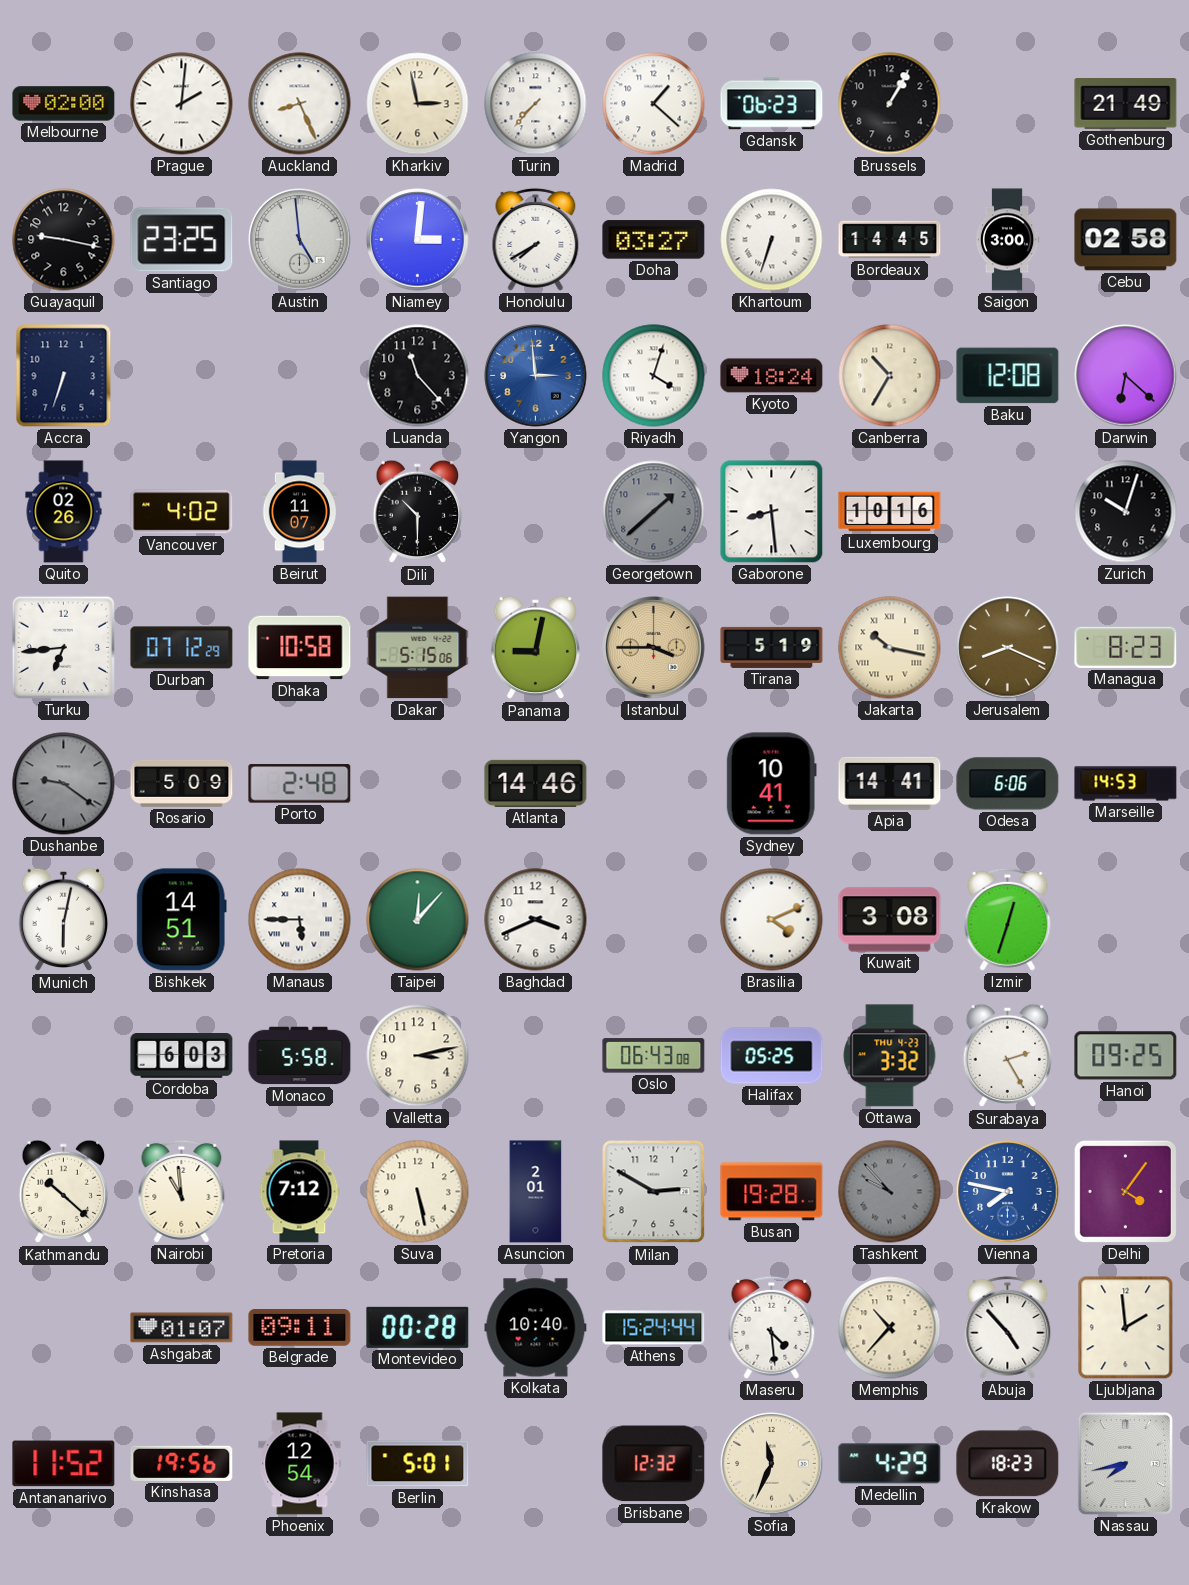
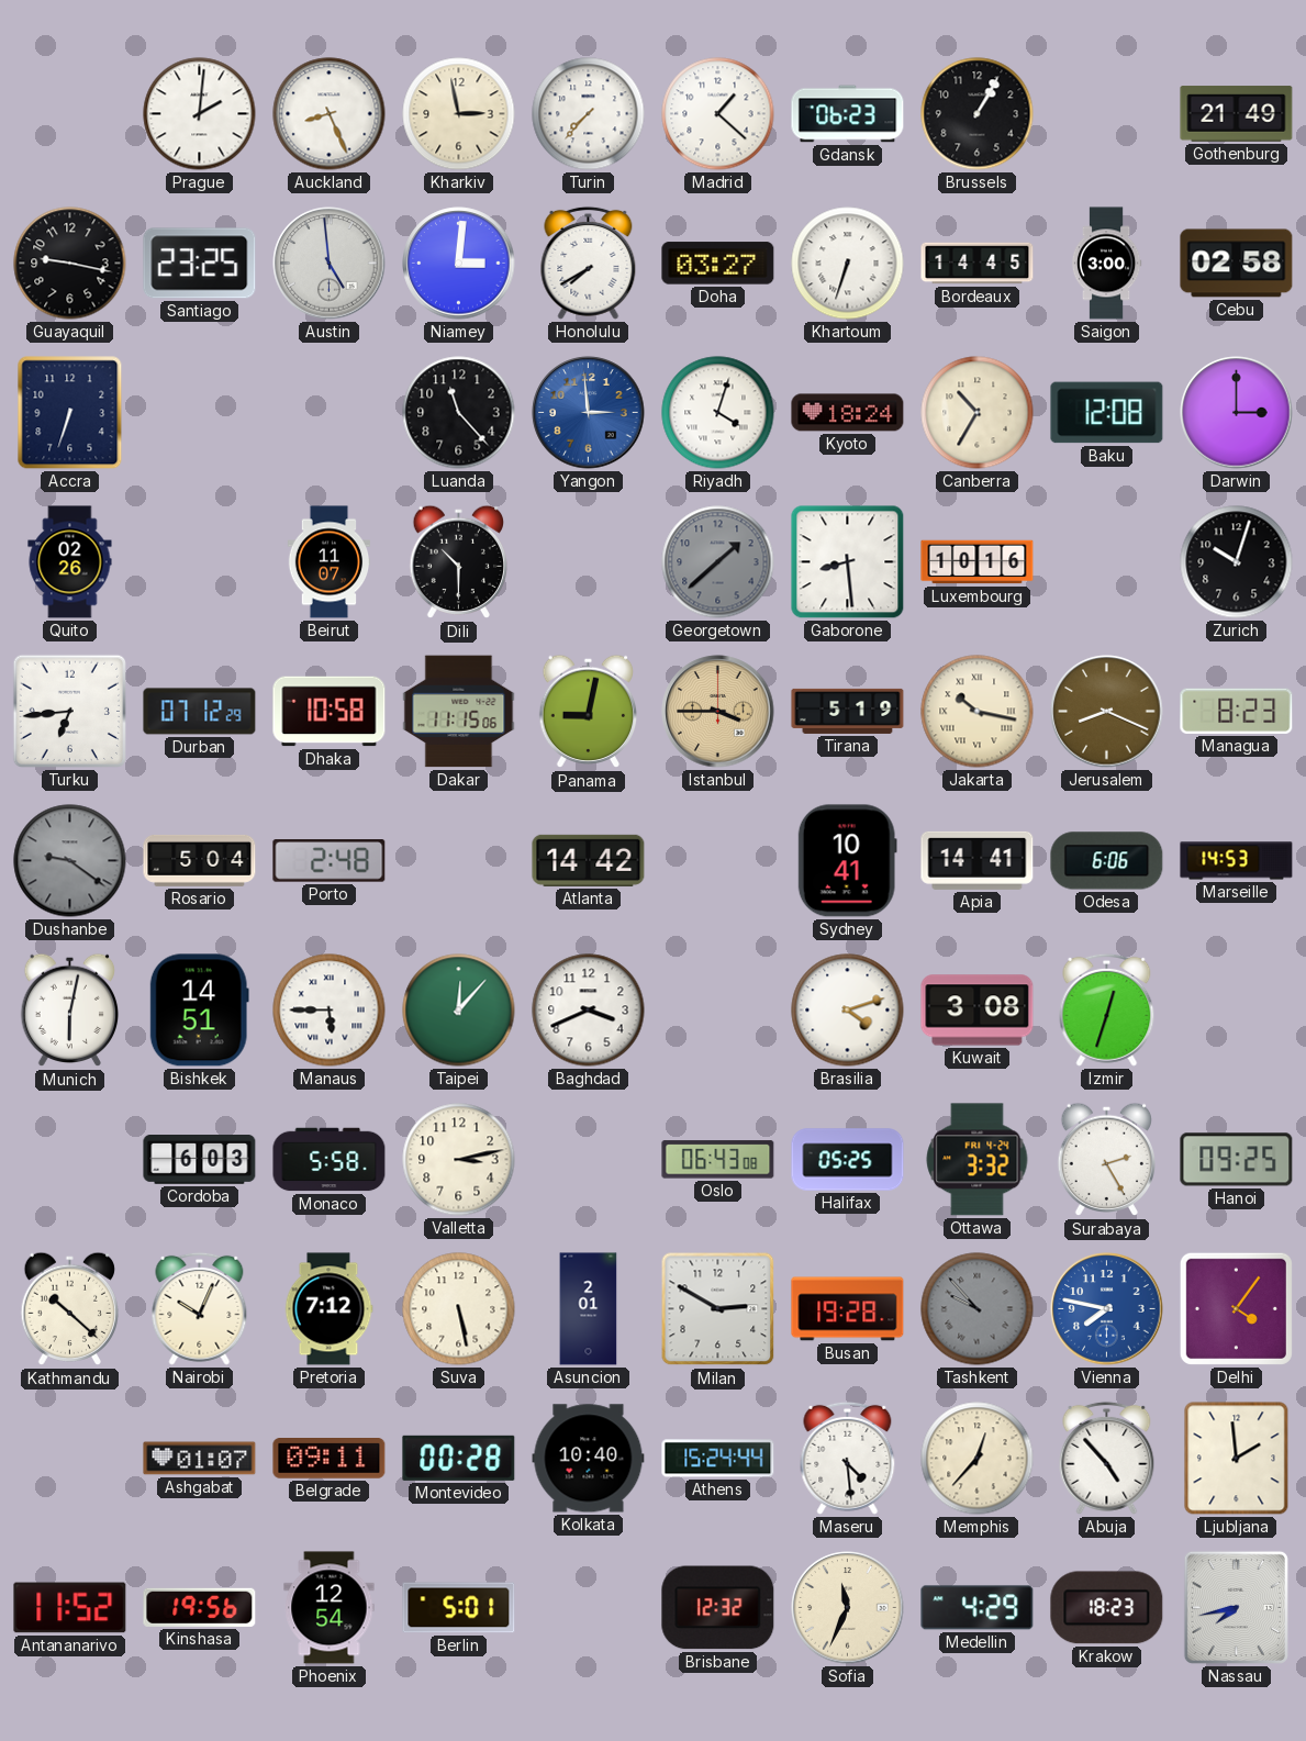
Melbourne: 02:00 -> none (64, 104)
Darwin: 6:22 -> 3:00 (1237, 413)
Vancouver: 4:02 -> none (182, 512)
Dakar: 5:15 -> 11:15 (459, 712)
Rosario: 5:09 -> 5:04 (200, 860)
Atlanta: 14:46 -> 14:42 (589, 860)
Brasilia: 4:11 -> 4:12 (848, 1011)
Ottawa date: THU 4-23 -> FRI 4-24 (978, 1160)
Nairobi: 10:59 -> 10:04 (200, 1308)
Memphis: 10:37 -> 12:37 (978, 1459)
